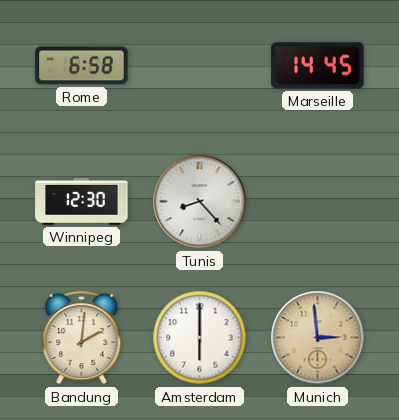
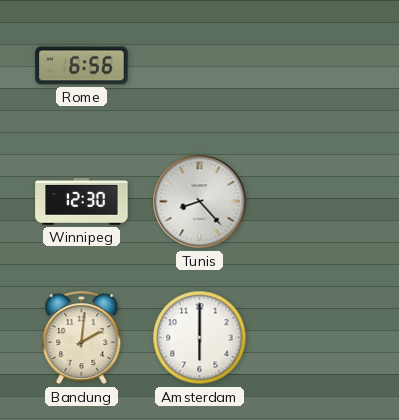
Rome: 6:58 -> 6:56 (82, 66)
Marseille: 14:45 -> none (318, 66)
Munich: 2:59 -> none (318, 338)
